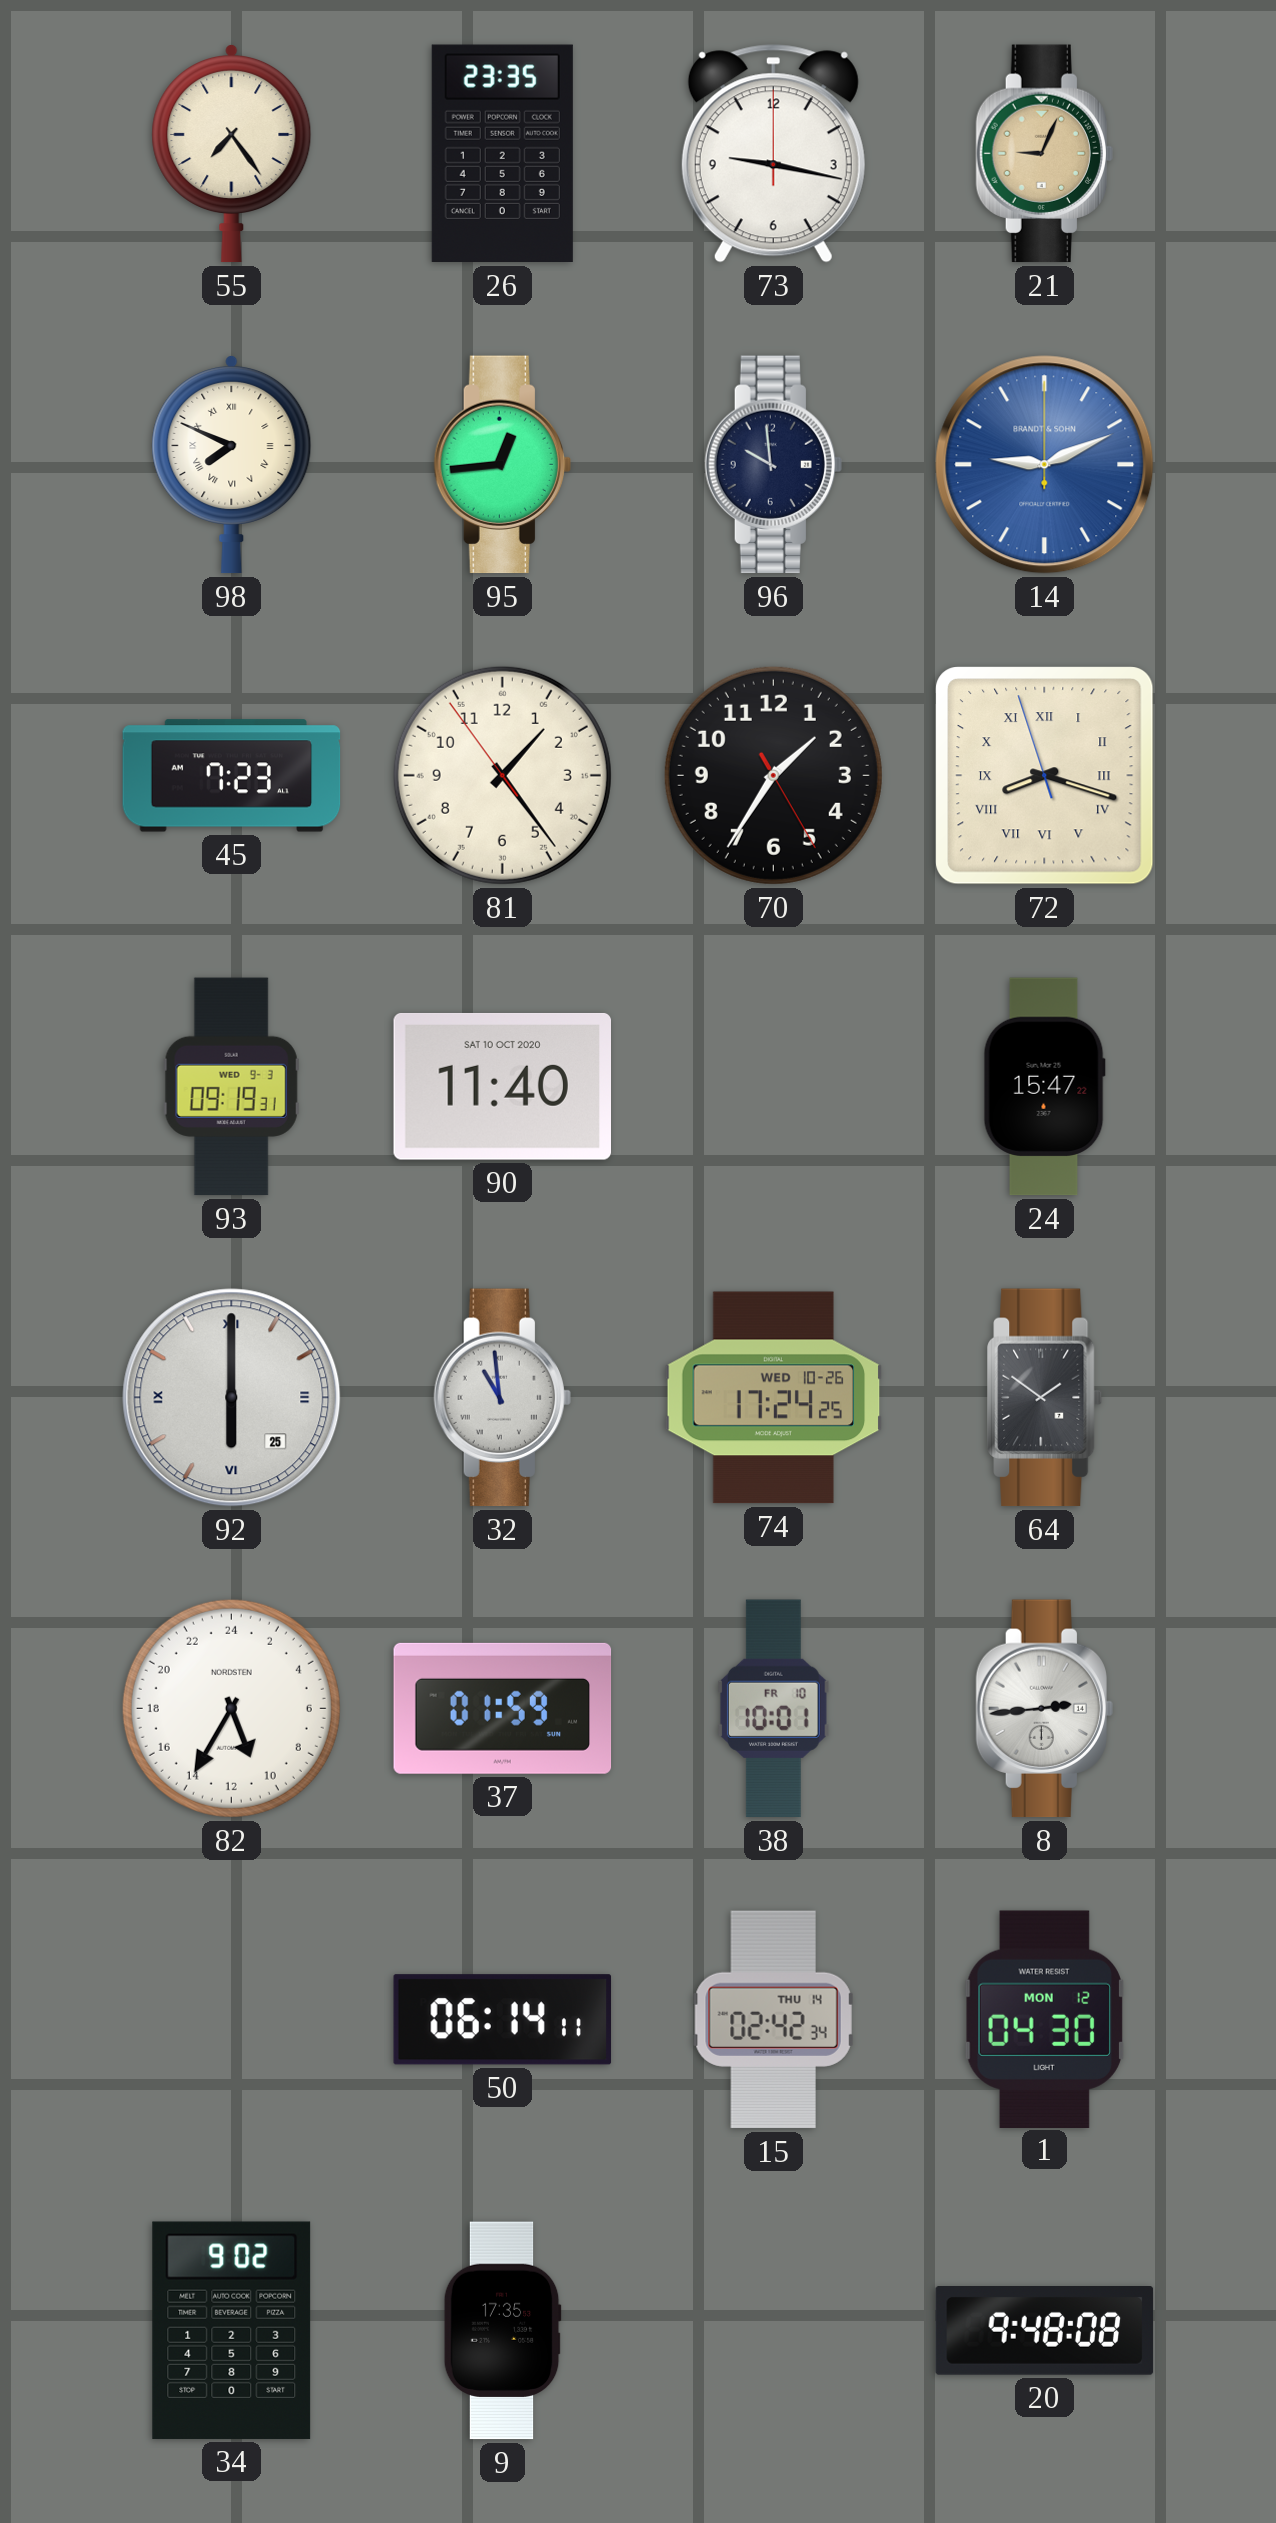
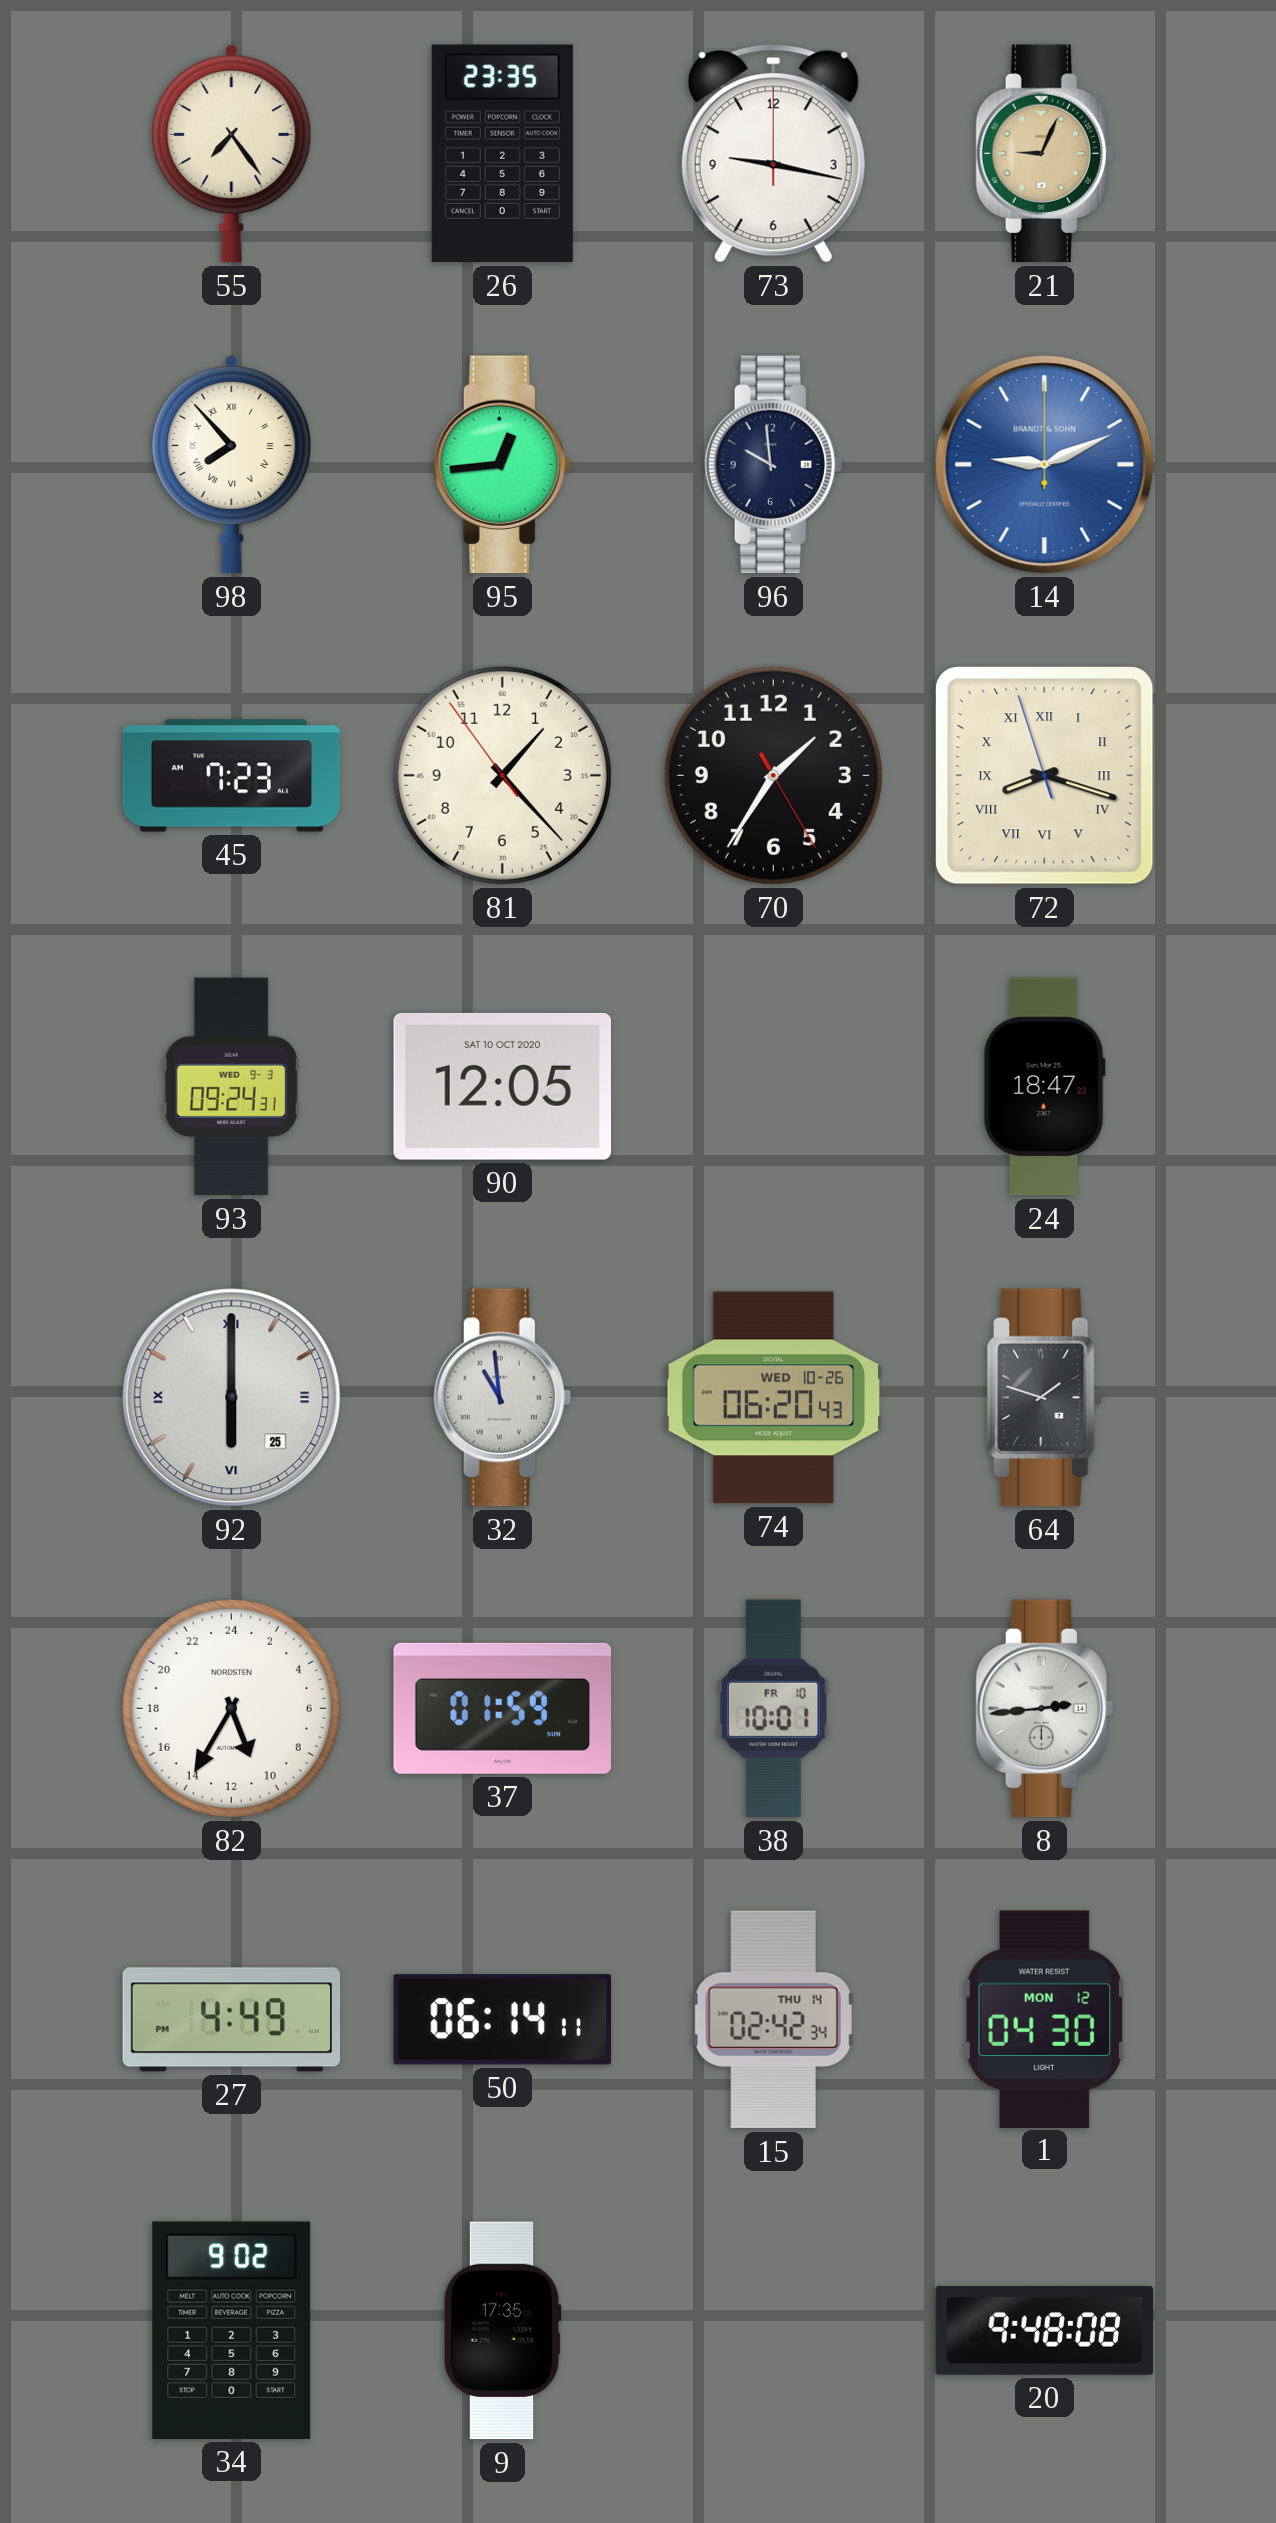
98: 7:49 -> 7:53 (232, 464)
81: 1:23 -> 1:22 (502, 775)
93: 09:19 -> 09:24 (231, 1087)
90: 11:40 -> 12:05 (502, 1086)
24: 15:47 -> 18:47 (1044, 1087)
74: 17:24 -> 06:20 (774, 1398)
64: 1:51 -> 1:48 (1045, 1398)
27: none -> 4:49 (232, 2020)
